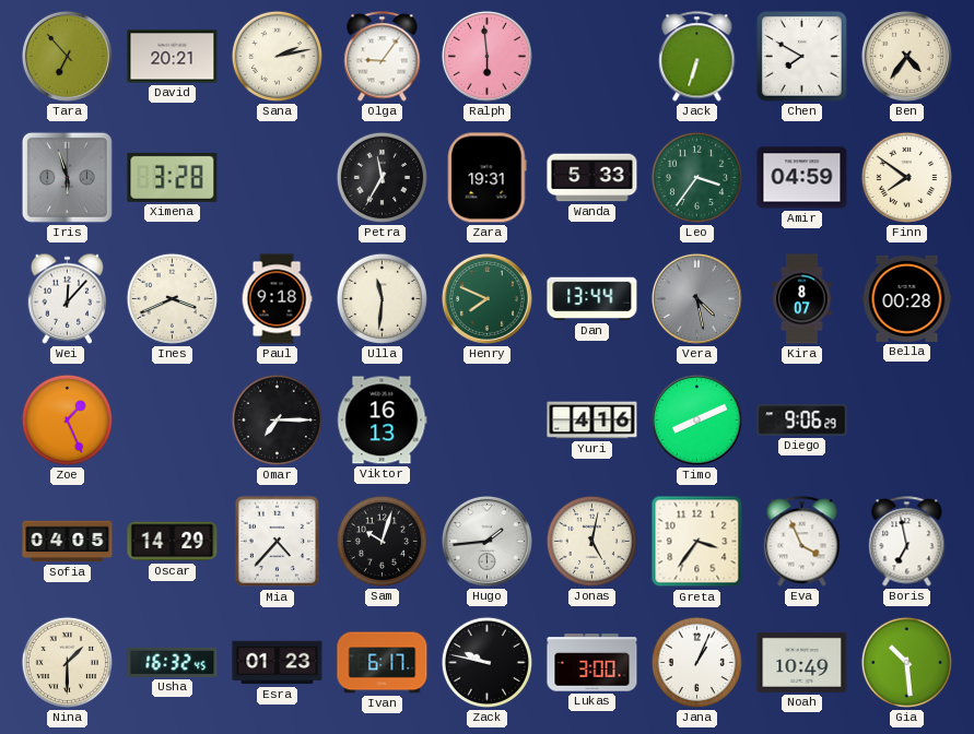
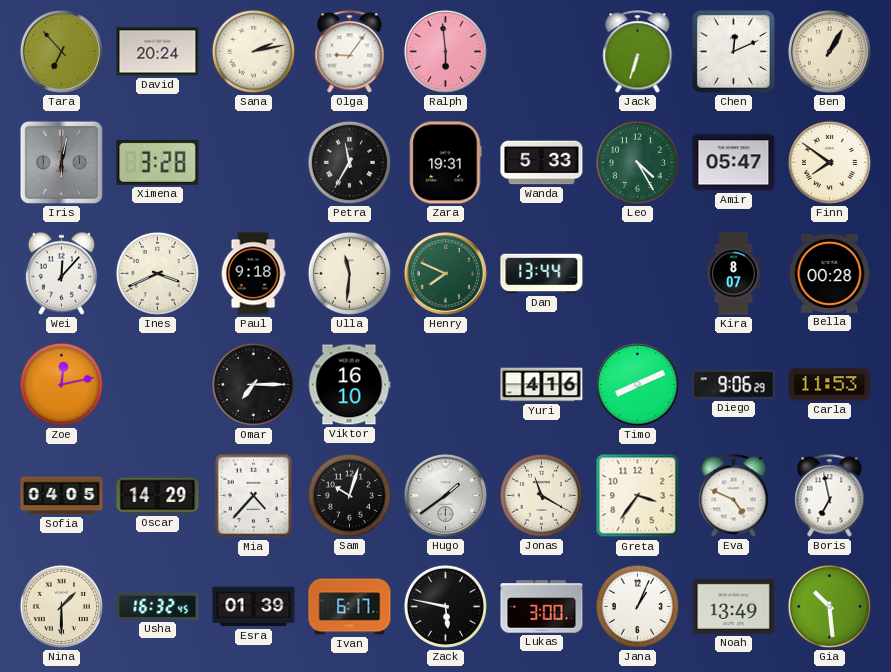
David: 20:21 -> 20:24 (158, 52)
Chen: 7:50 -> 12:11 (733, 51)
Ben: 4:36 -> 1:05 (829, 51)
Iris: 5:57 -> 6:02 (61, 162)
Leo: 3:36 -> 4:25 (637, 162)
Amir: 04:59 -> 05:47 (734, 163)
Vera: 4:28 -> none (696, 298)
Zoe: 1:26 -> 12:13 (61, 384)
Viktor: 16:13 -> 16:10 (349, 385)
Carla: none -> 11:53 (830, 385)
Hugo: 1:44 -> 1:39 (445, 495)
Jonas: 5:02 -> 11:20 (541, 495)
Eva: 3:56 -> 4:49 (734, 496)
Esra: 01:23 -> 01:39 (254, 607)
Zack: 9:47 -> 5:47 (445, 606)
Noah: 10:49 -> 13:49 (734, 606)
